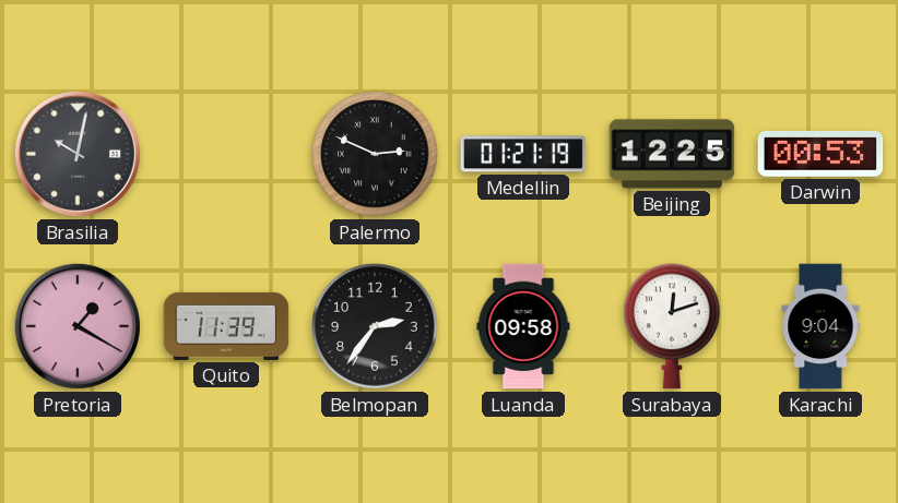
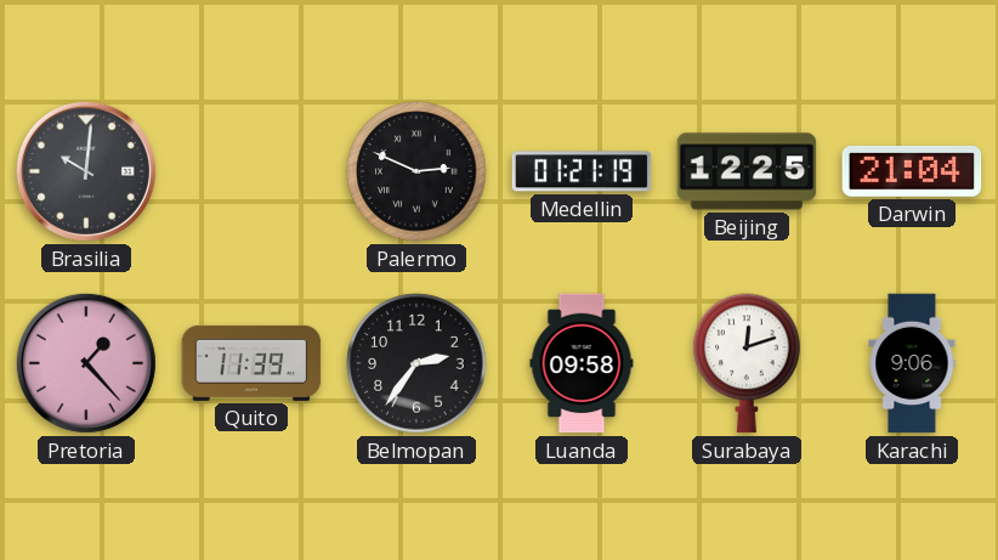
Brasilia: 10:02 -> 10:01 (86, 171)
Darwin: 00:53 -> 21:04 (912, 171)
Pretoria: 1:20 -> 1:23 (86, 363)
Karachi: 9:04 -> 9:06 (912, 363)
